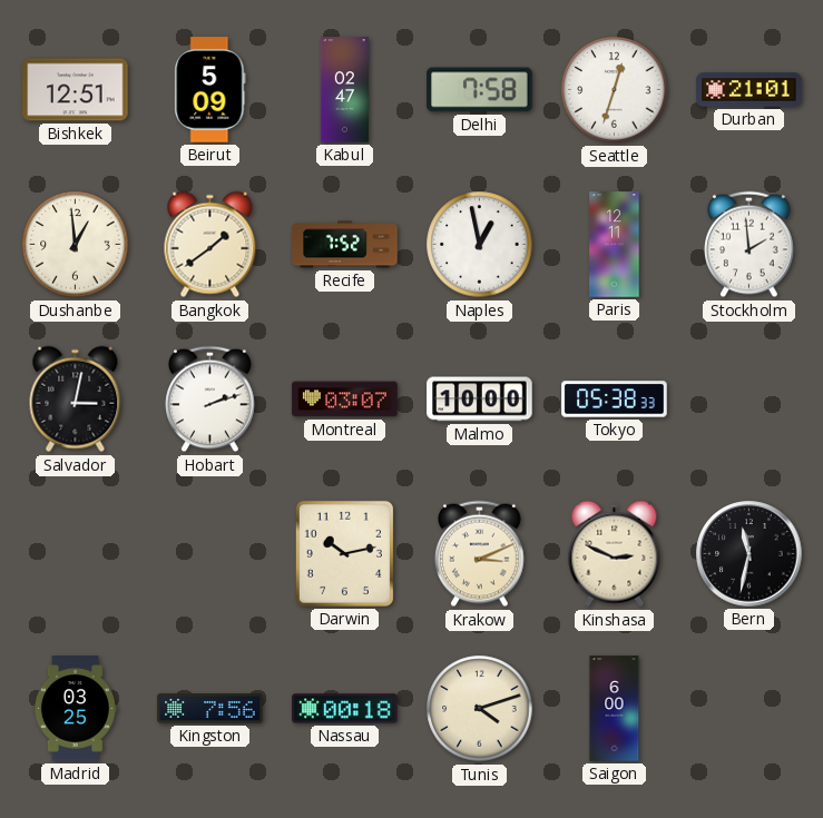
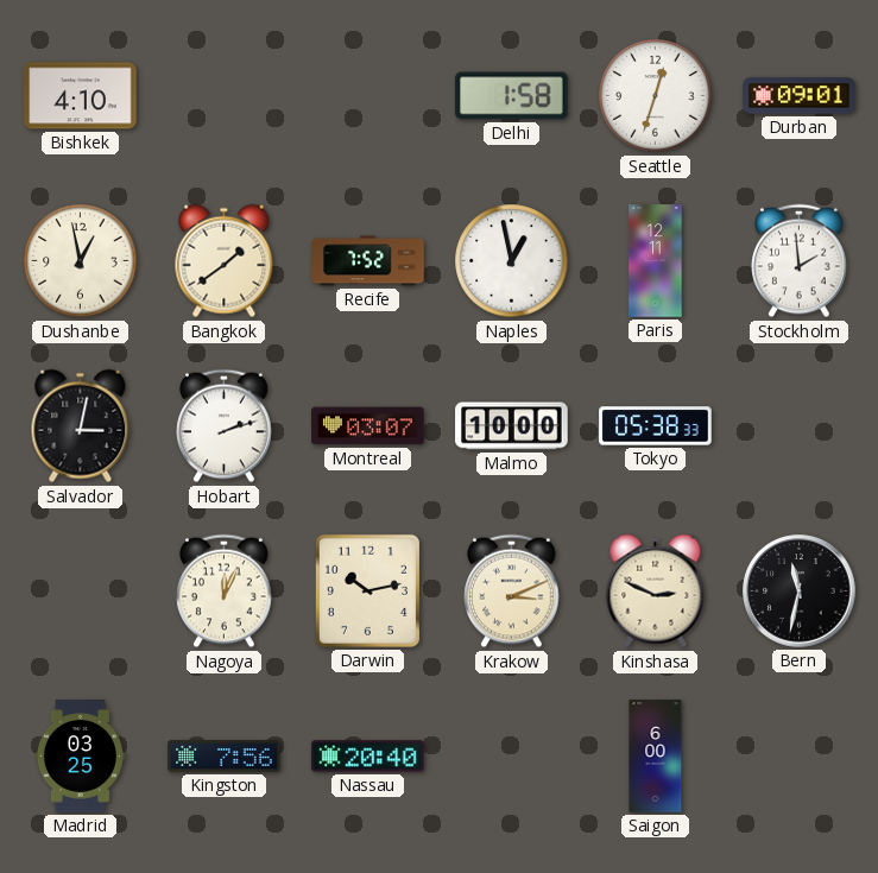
Bishkek: 12:51 -> 4:10 (81, 96)
Beirut: 5:09 -> none (210, 90)
Kabul: 02:47 -> none (344, 90)
Delhi: 7:58 -> 1:58 (512, 96)
Durban: 21:01 -> 09:01 (800, 96)
Dushanbe: 12:59 -> 12:58 (81, 261)
Nagoya: none -> 12:04 (225, 592)
Nassau: 00:18 -> 20:40 (368, 757)
Tunis: 4:12 -> none (480, 709)
